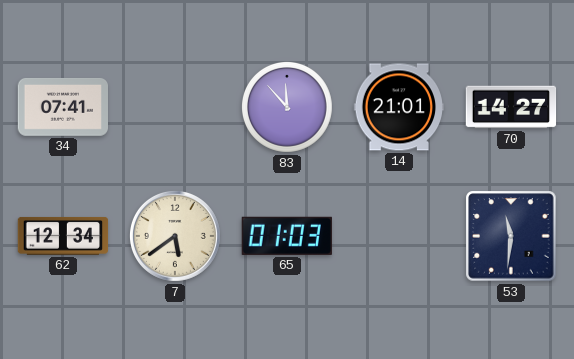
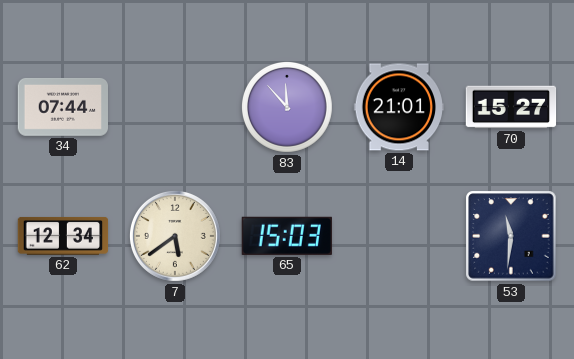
34: 07:41 -> 07:44 (62, 107)
70: 14:27 -> 15:27 (511, 107)
65: 01:03 -> 15:03 (287, 236)
